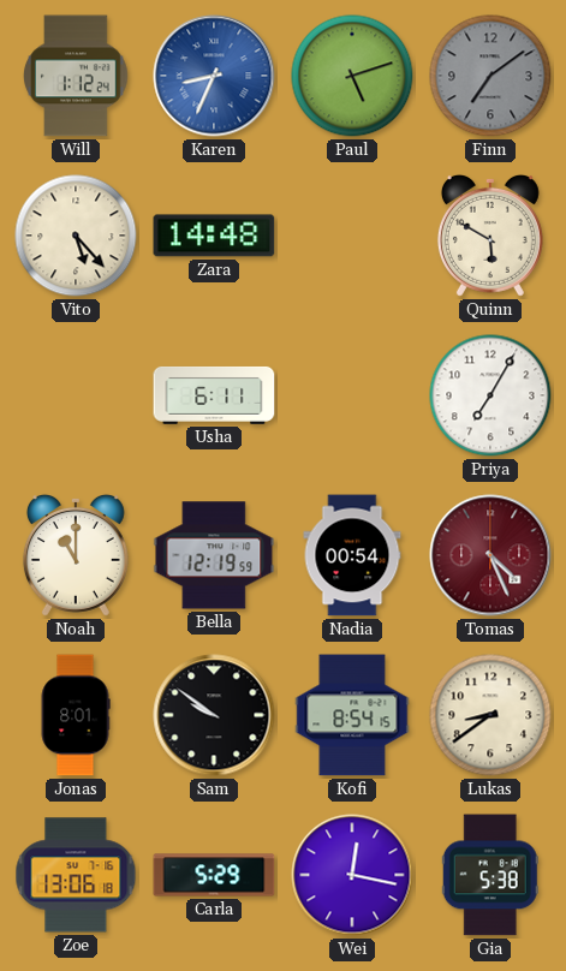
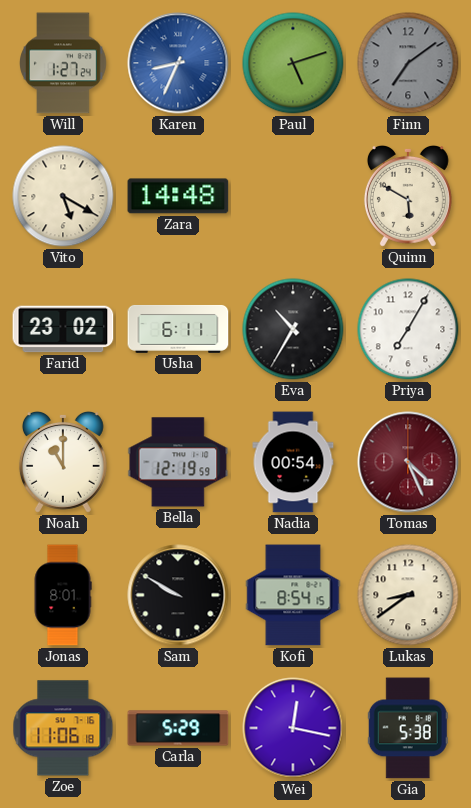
Will: 1:12 -> 1:27 (63, 63)
Vito: 5:23 -> 5:20 (63, 196)
Farid: none -> 23:02 (63, 329)
Eva: none -> 10:35 (293, 329)
Sam: 9:51 -> 9:50 (178, 595)
Zoe: 13:06 -> 11:06 (63, 728)
